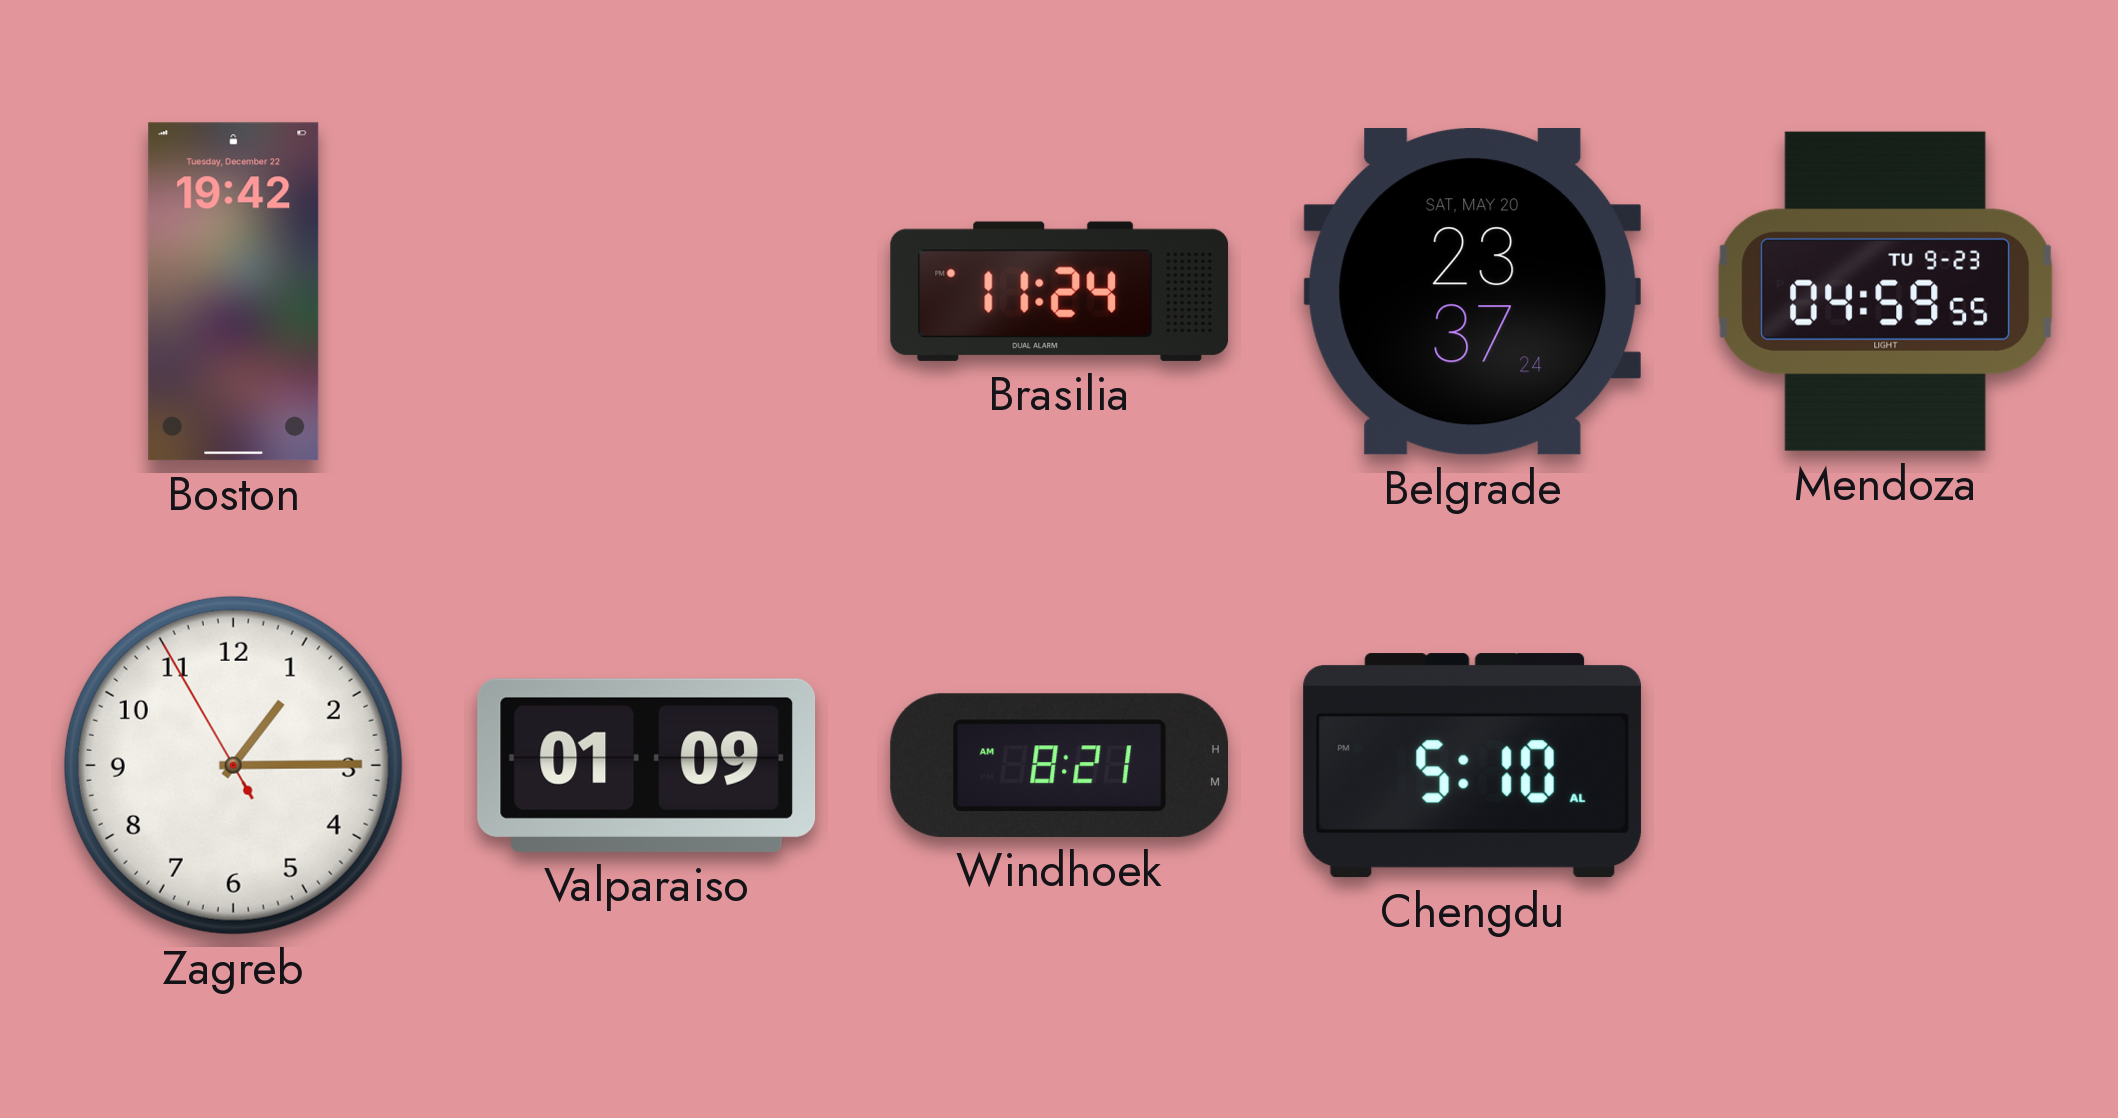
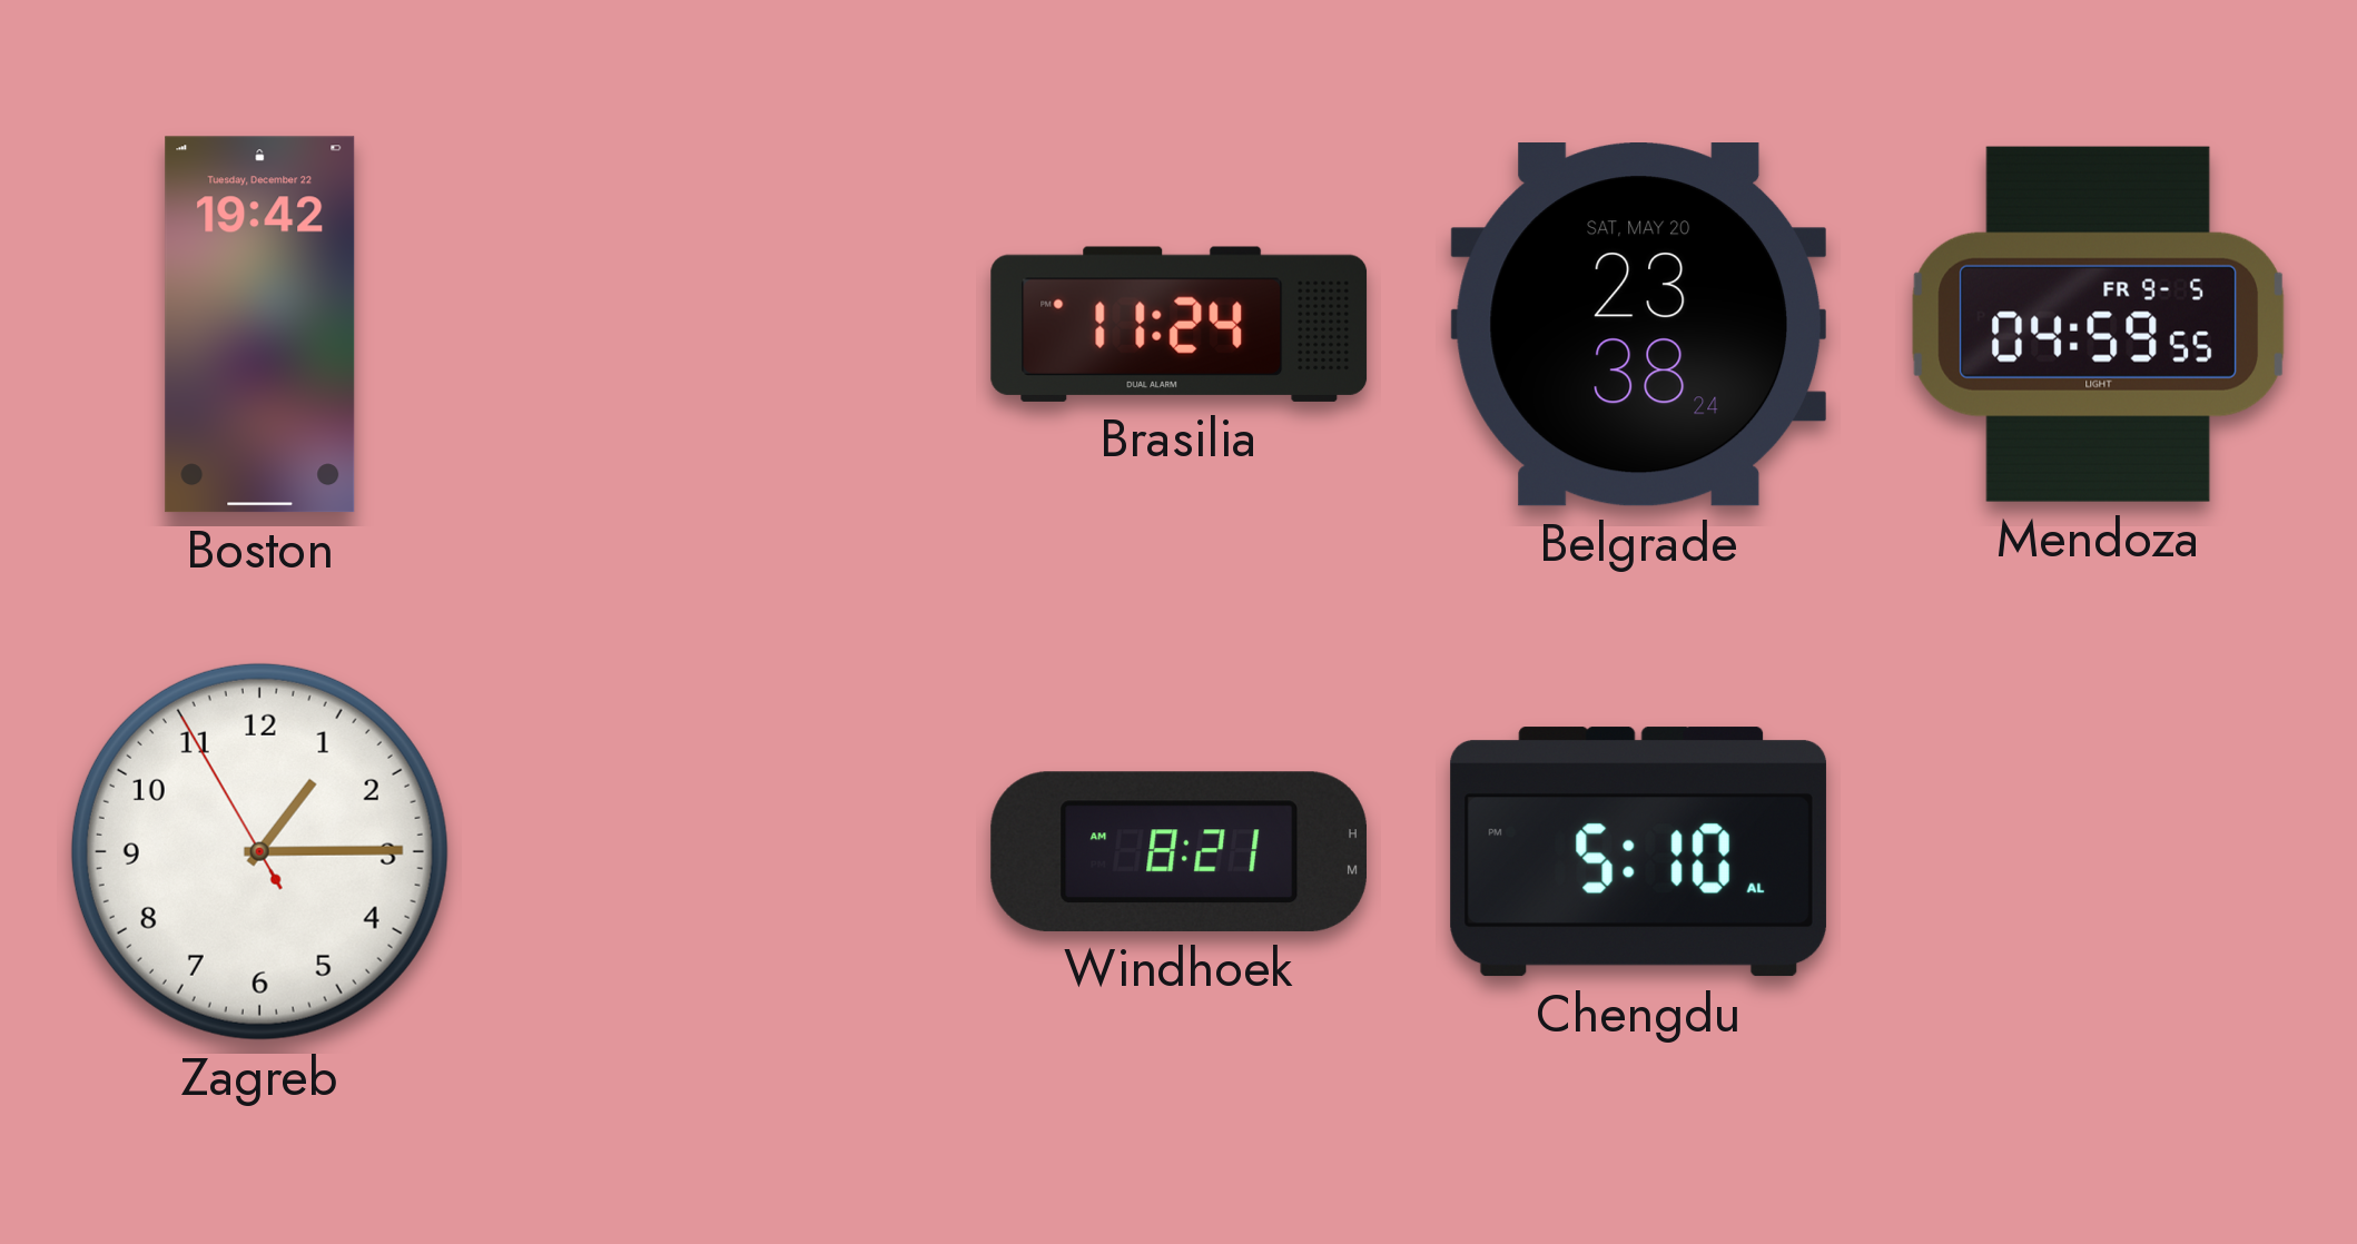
Belgrade: 23:37 -> 23:38 (1638, 325)
Mendoza date: TU 9-23 -> FR 9-5 (2099, 324)
Valparaiso: 01:09 -> none (647, 765)
